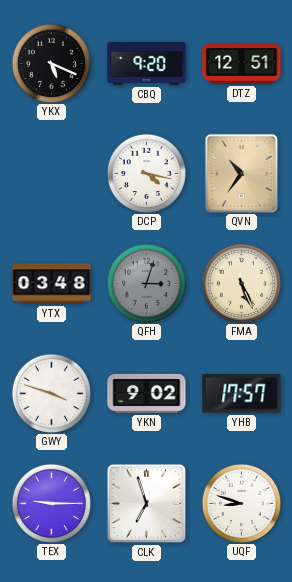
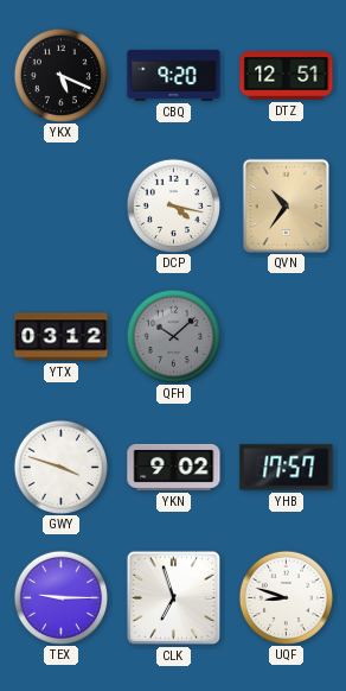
YTX: 03:48 -> 03:12 (62, 337)
QFH: 3:03 -> 10:08 (173, 336)
FMA: 5:26 -> none (241, 283)
